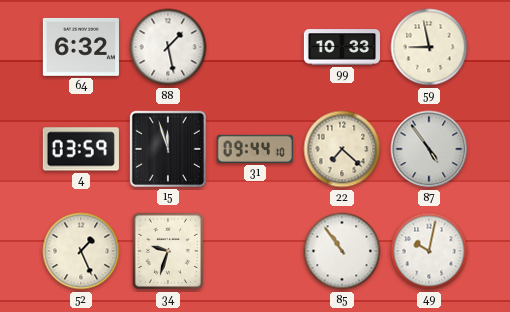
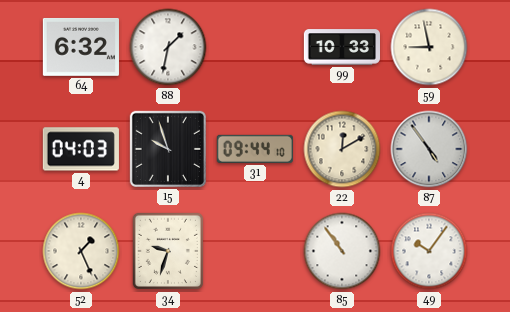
88: 1:28 -> 1:32 (168, 47)
4: 03:59 -> 04:03 (81, 149)
15: 11:57 -> 9:57 (168, 149)
22: 7:22 -> 12:10 (342, 149)
49: 10:02 -> 10:06 (429, 251)
